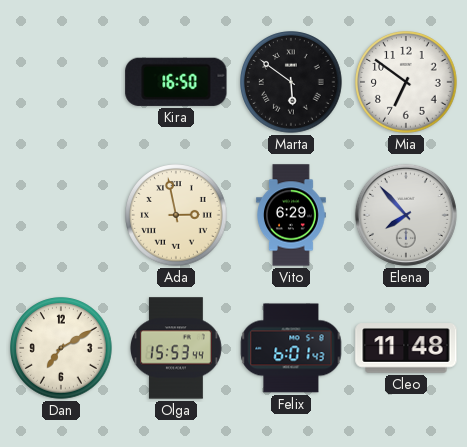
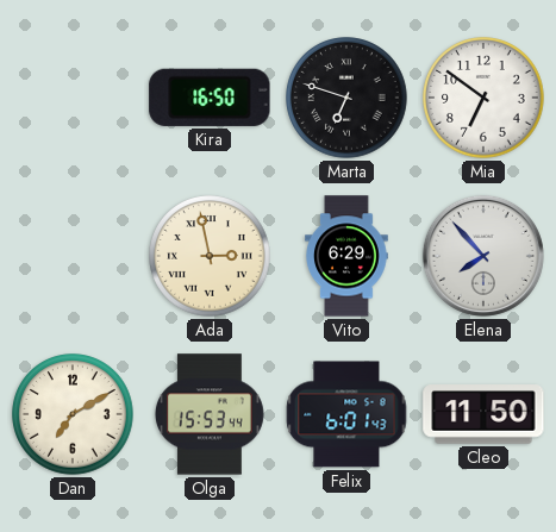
Marta: 5:51 -> 6:48 (346, 98)
Cleo: 11:48 -> 11:50 (483, 414)
